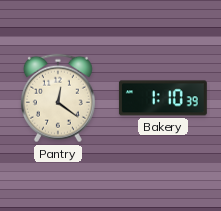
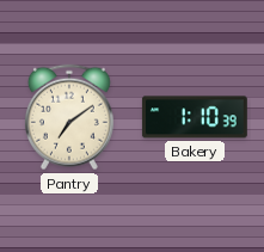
Pantry: 12:21 -> 7:09 (69, 117)
